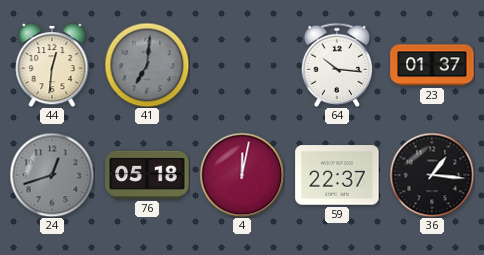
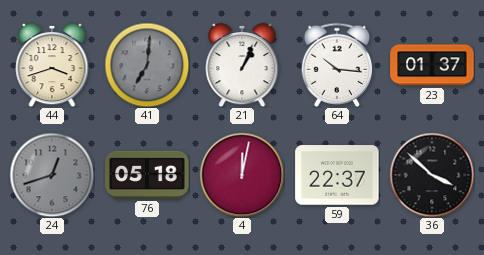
44: 12:31 -> 3:42 (52, 65)
21: none -> 1:04 (242, 65)
36: 1:16 -> 3:52 (432, 175)
